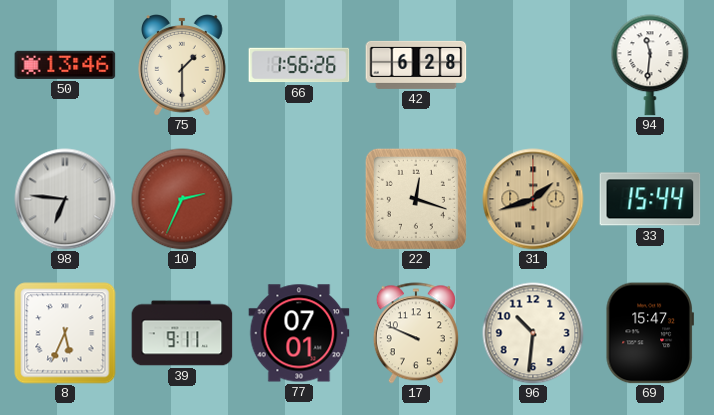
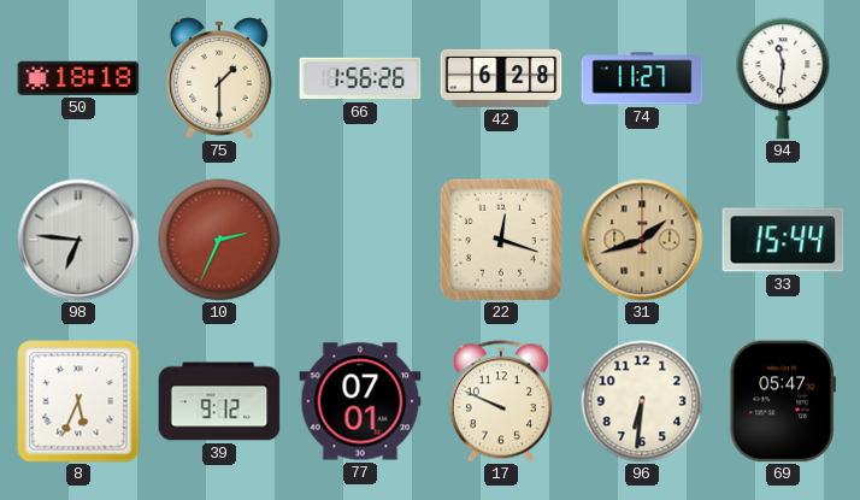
50: 13:46 -> 18:18 (78, 78)
74: none -> 11:27 (642, 78)
39: 9:11 -> 9:12 (219, 401)
96: 10:31 -> 6:31 (642, 401)
69: 15:47 -> 05:47 (783, 401)
